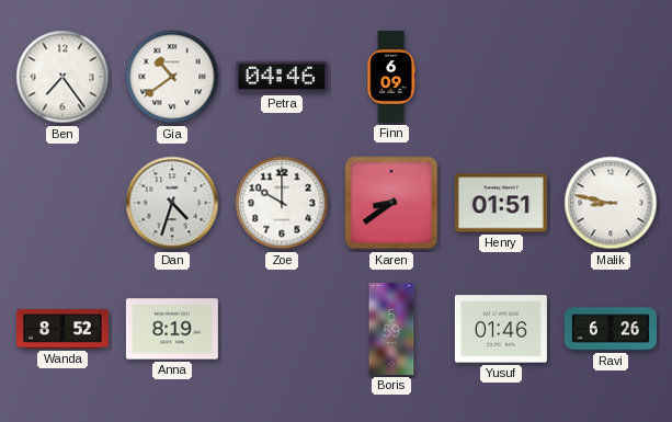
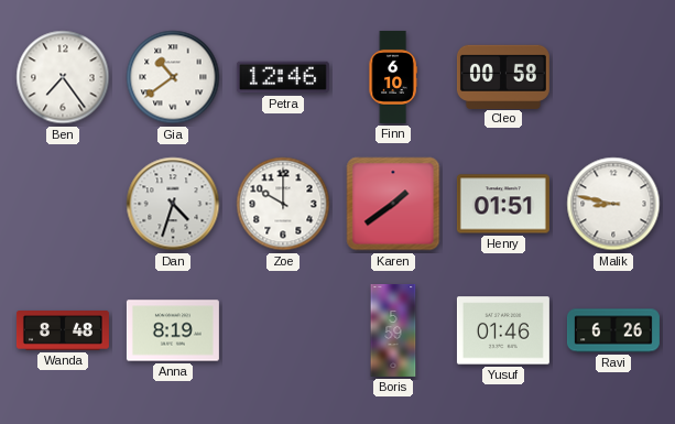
Petra: 04:46 -> 12:46 (283, 77)
Finn: 6:09 -> 6:10 (393, 77)
Cleo: none -> 00:58 (503, 76)
Karen: 8:39 -> 1:39 (393, 204)
Wanda: 8:52 -> 8:48 (63, 331)
